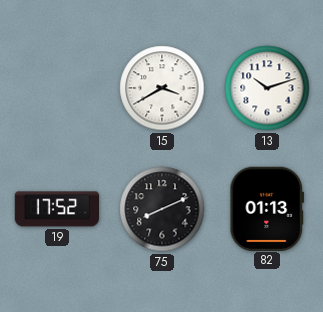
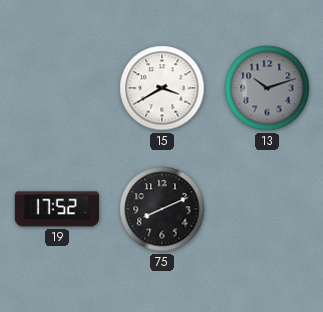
13 dial: white -> grey (267, 88)
82: 01:13 -> none (267, 208)
